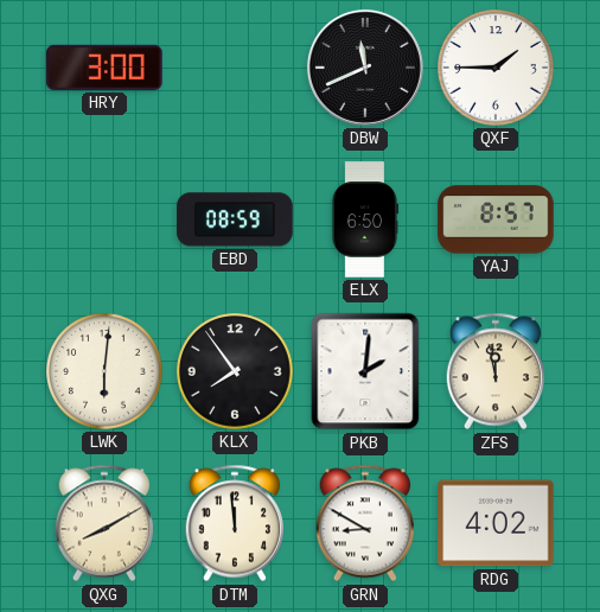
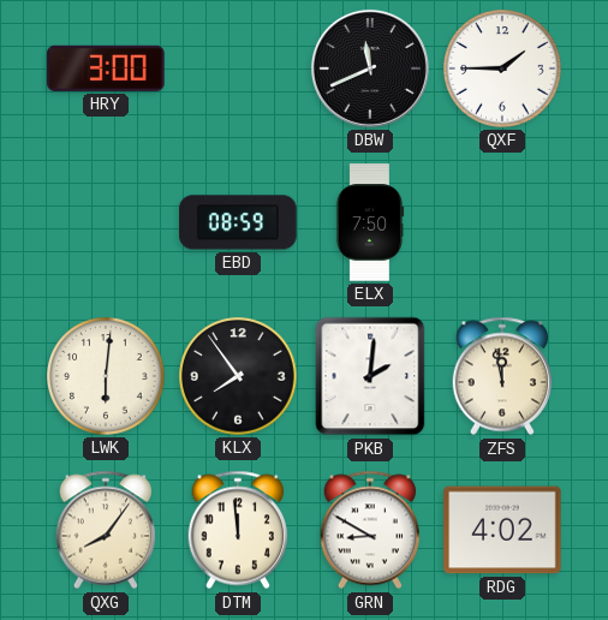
ELX: 6:50 -> 7:50 (370, 222)
YAJ: 8:57 -> none (496, 219)
QXG: 8:10 -> 8:06 (105, 530)
